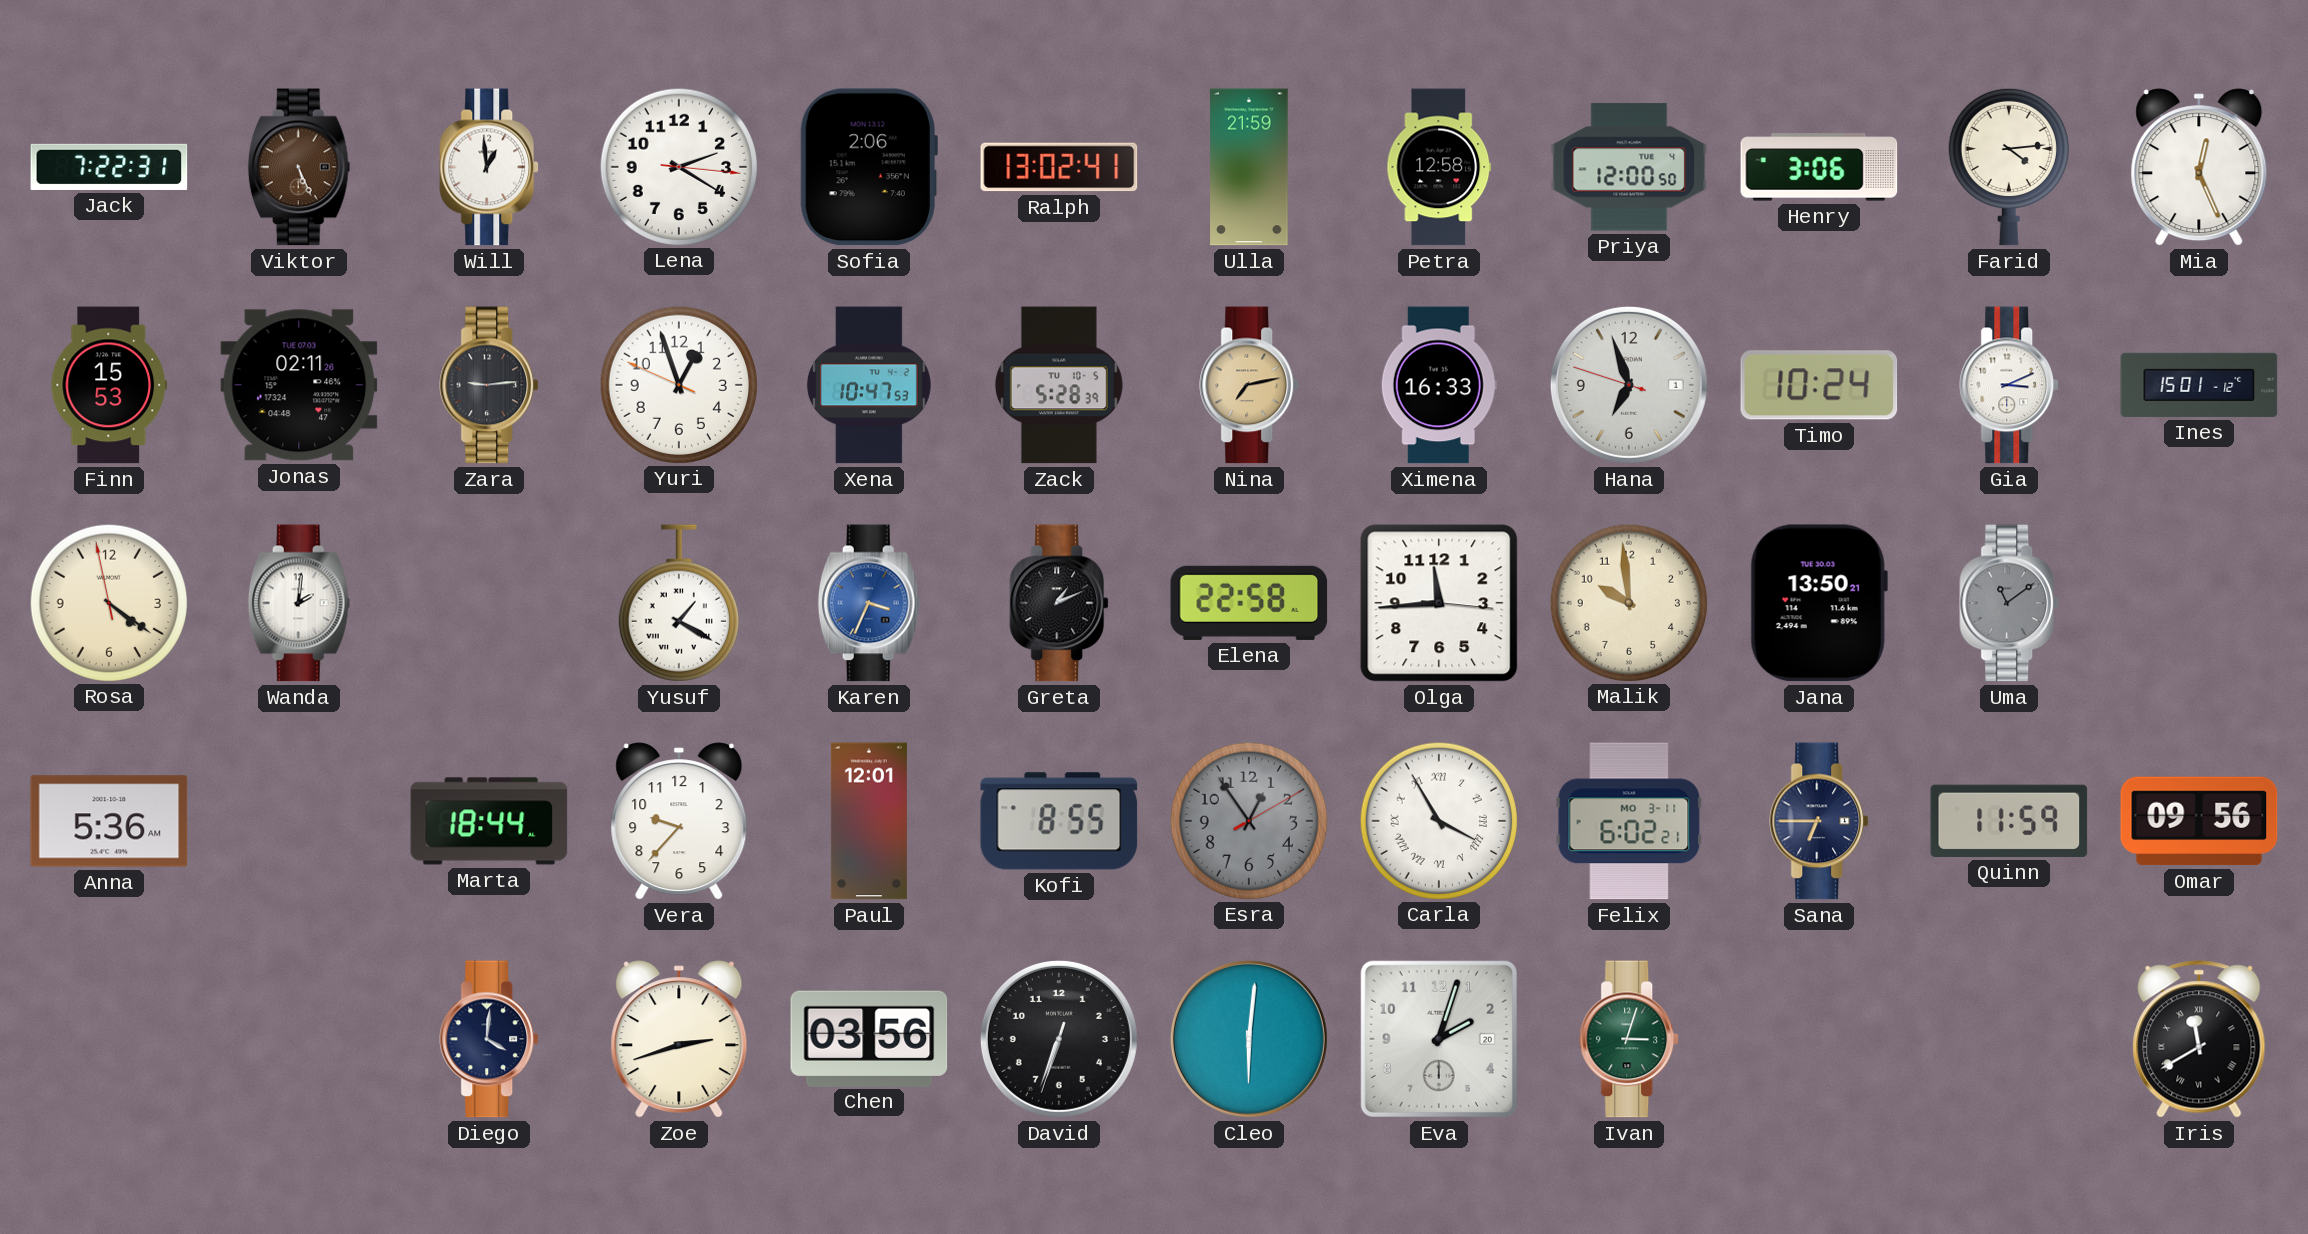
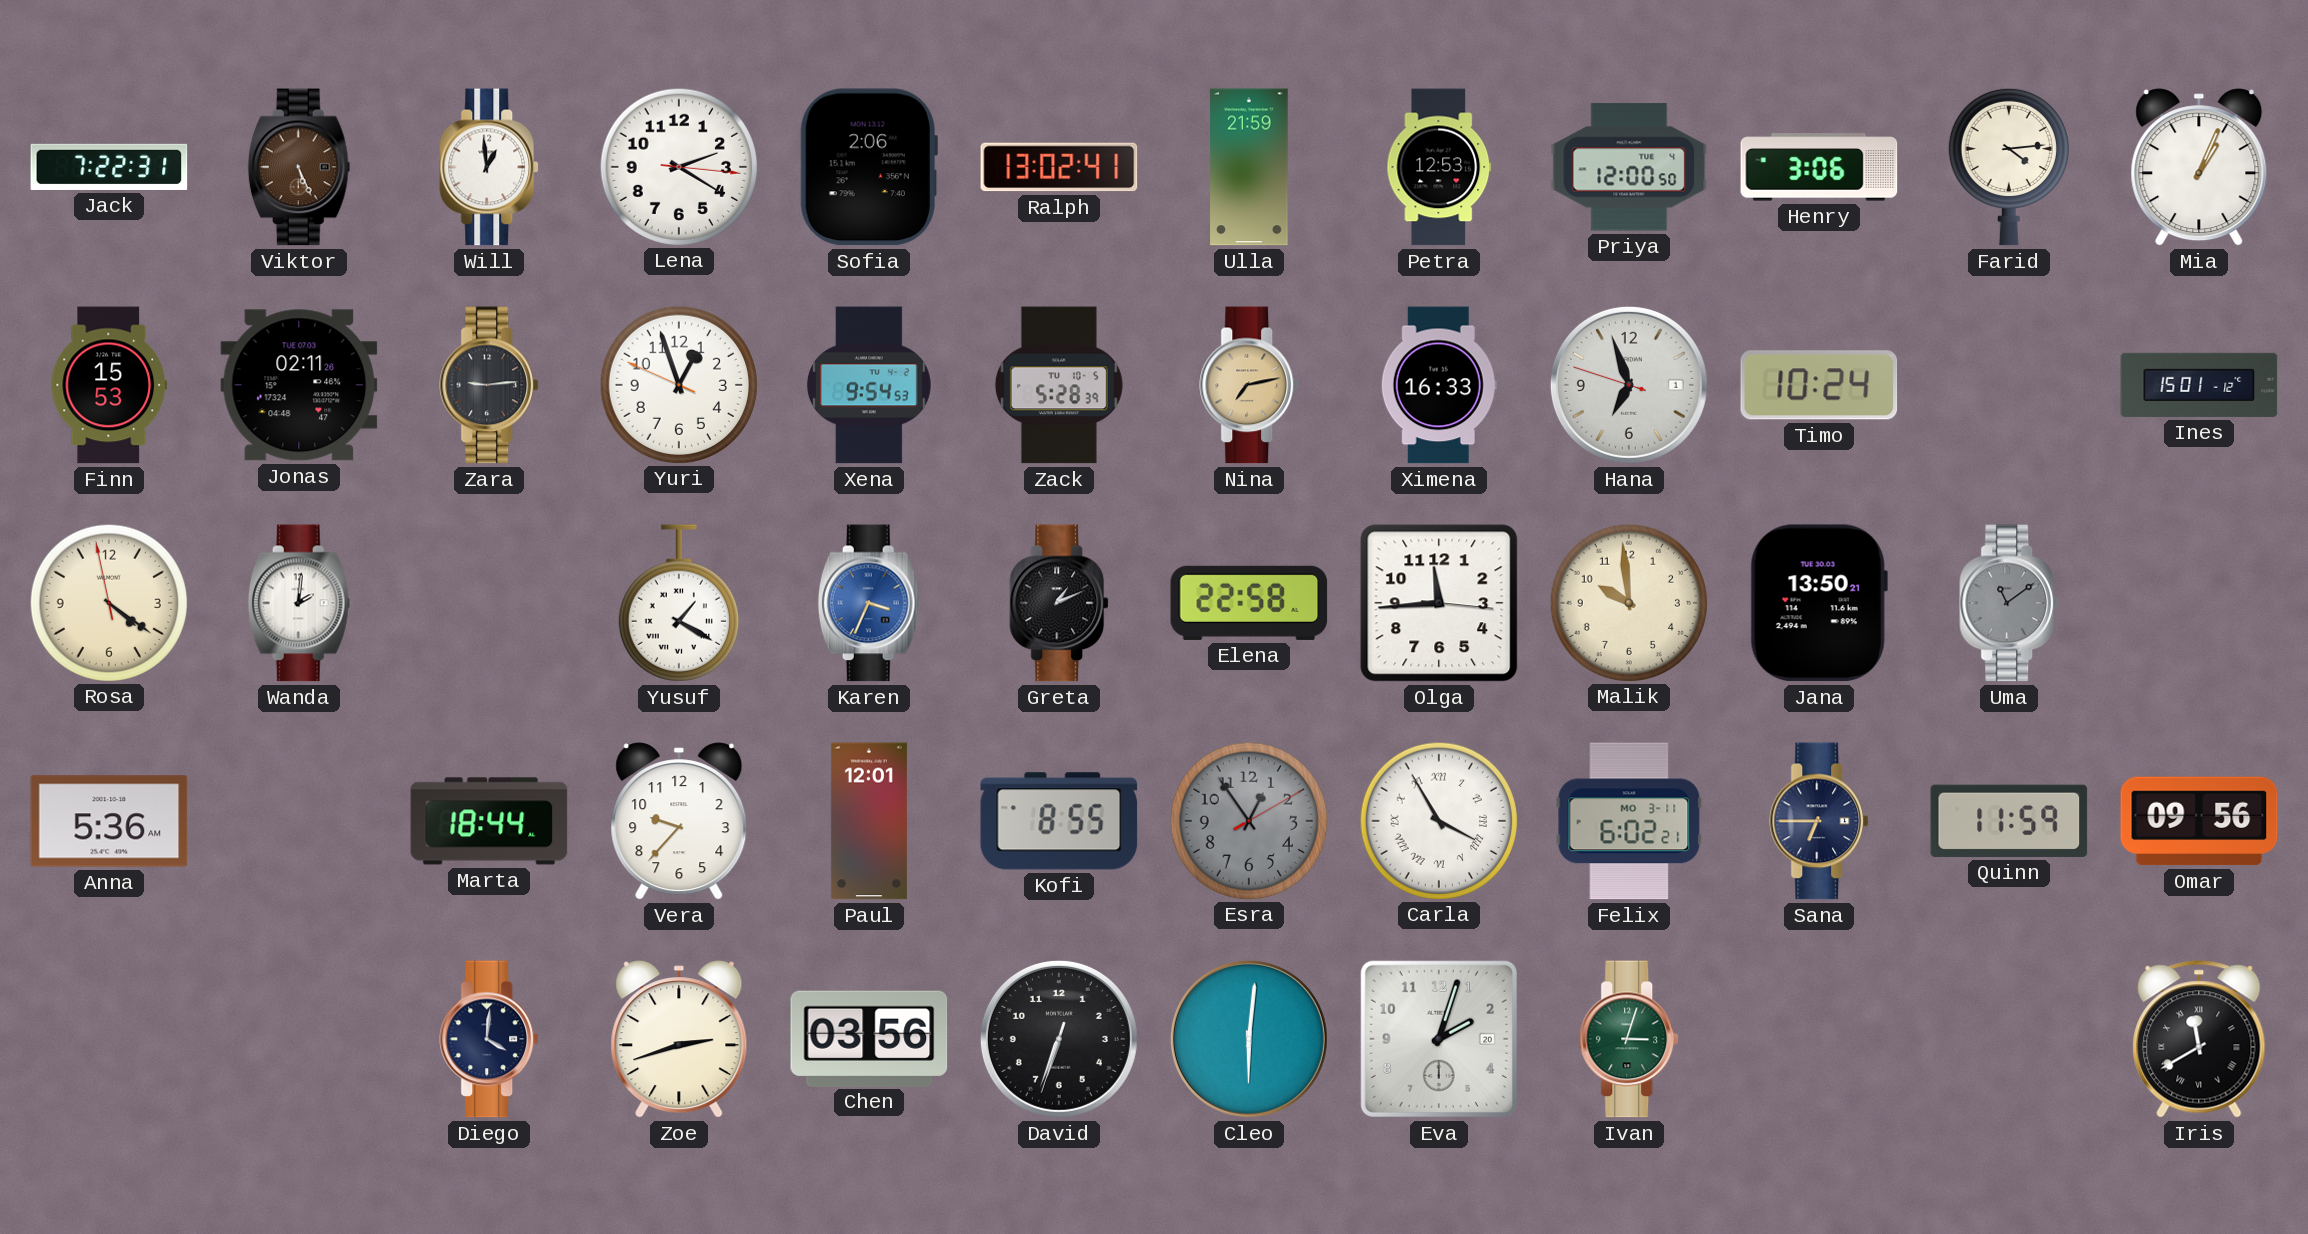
Petra: 12:58 -> 12:53 (1439, 167)
Mia: 12:26 -> 1:04 (2199, 167)
Xena: 10:47 -> 9:54 (869, 385)
Gia: 3:11 -> none (2010, 385)
